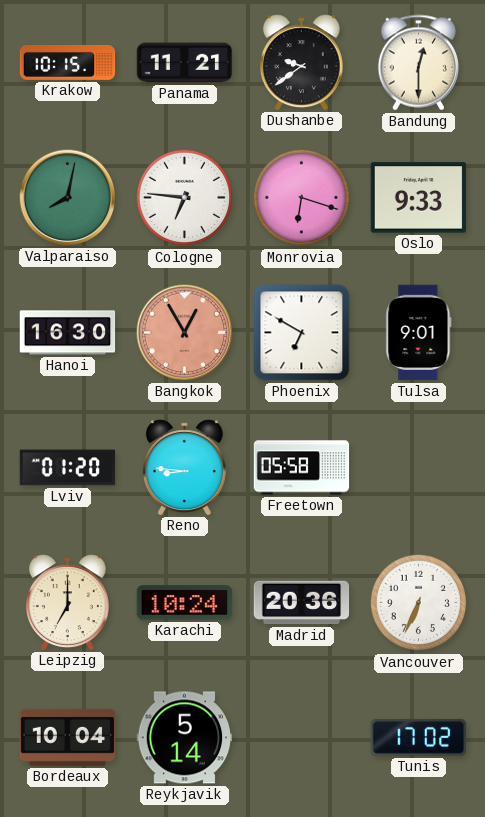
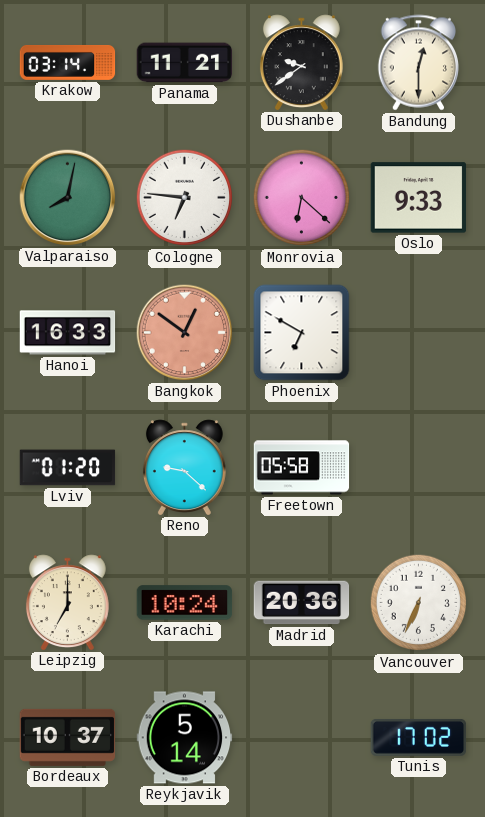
Krakow: 10:15 -> 03:14 (68, 62)
Monrovia: 6:18 -> 6:22 (302, 198)
Hanoi: 16:30 -> 16:33 (68, 333)
Bangkok: 12:55 -> 12:51 (185, 333)
Tulsa: 9:01 -> none (419, 333)
Reno: 8:46 -> 9:22 (184, 467)
Bordeaux: 10:04 -> 10:37 (68, 737)
